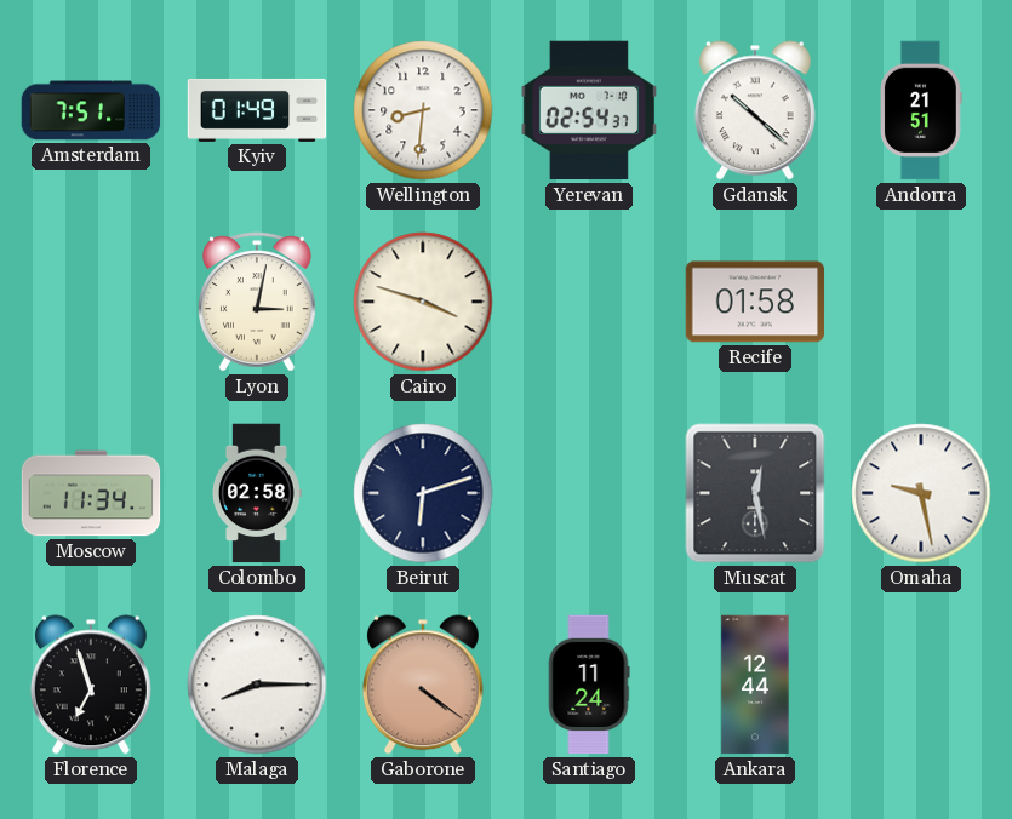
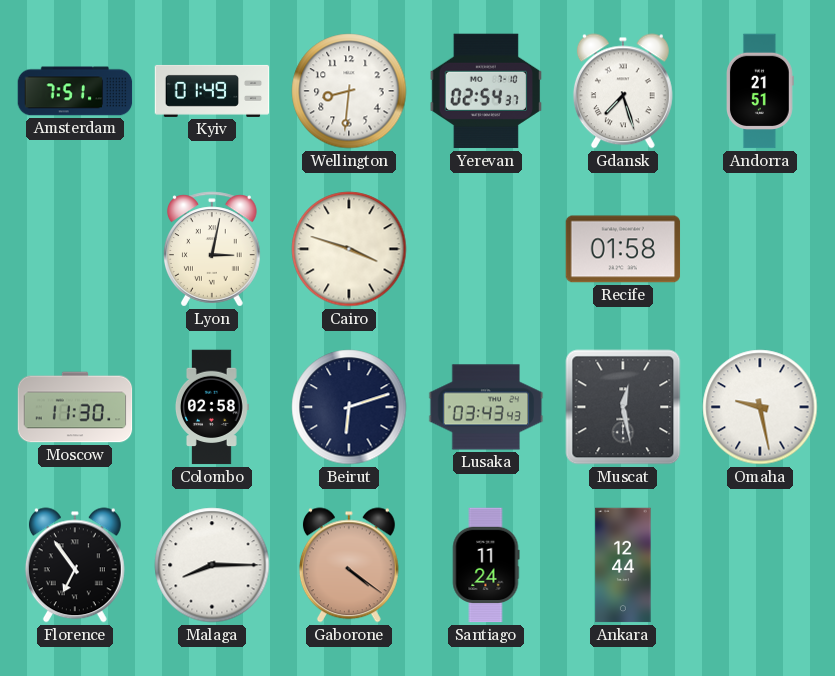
Gdansk: 10:22 -> 7:27 (623, 91)
Moscow: 11:34 -> 11:30 (75, 407)
Lusaka: none -> 03:43 (486, 407)
Florence: 6:57 -> 6:54 (75, 565)
